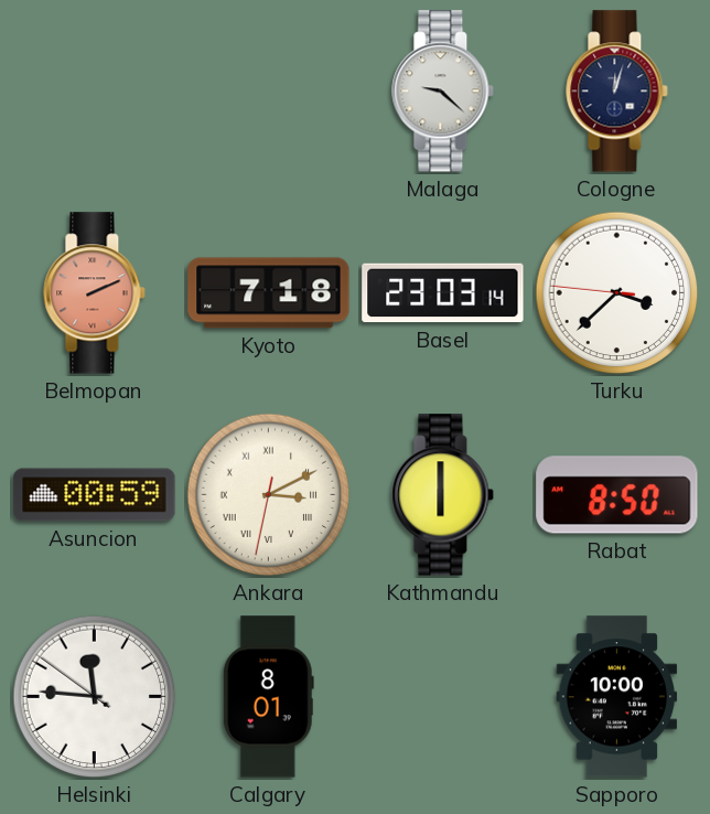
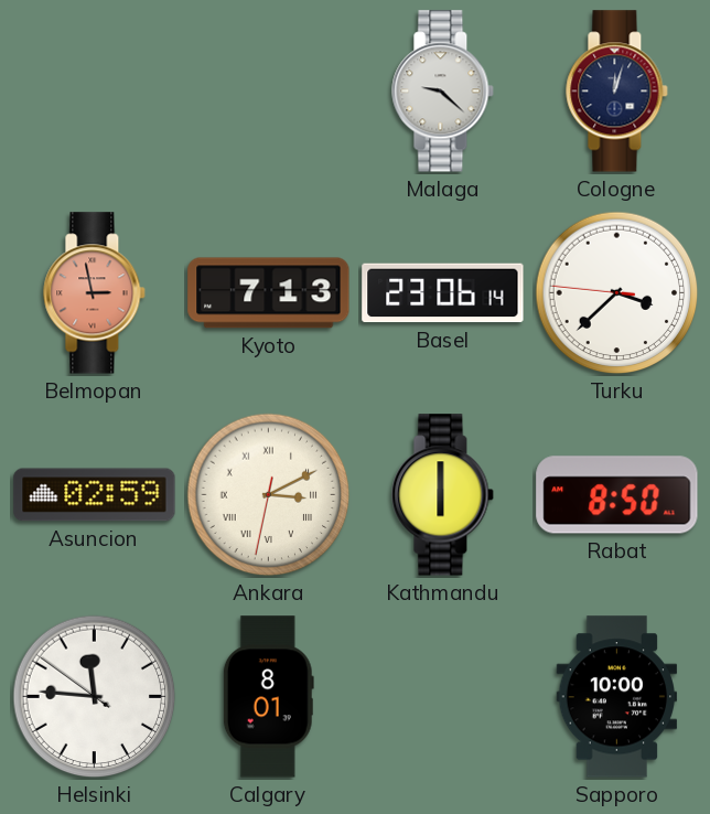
Belmopan: 2:11 -> 2:58 (95, 293)
Kyoto: 7:18 -> 7:13 (269, 293)
Basel: 23:03 -> 23:06 (443, 293)
Asuncion: 00:59 -> 02:59 (95, 495)
